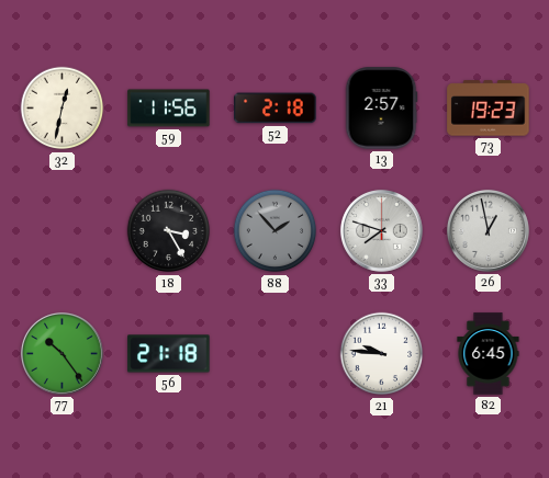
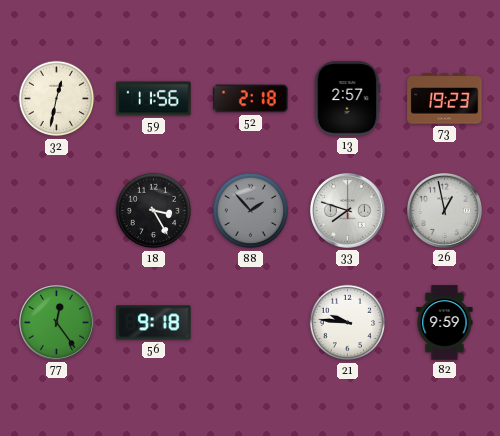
77: 10:24 -> 12:24 (56, 322)
56: 21:18 -> 9:18 (154, 323)
82: 6:45 -> 9:59 (445, 323)
